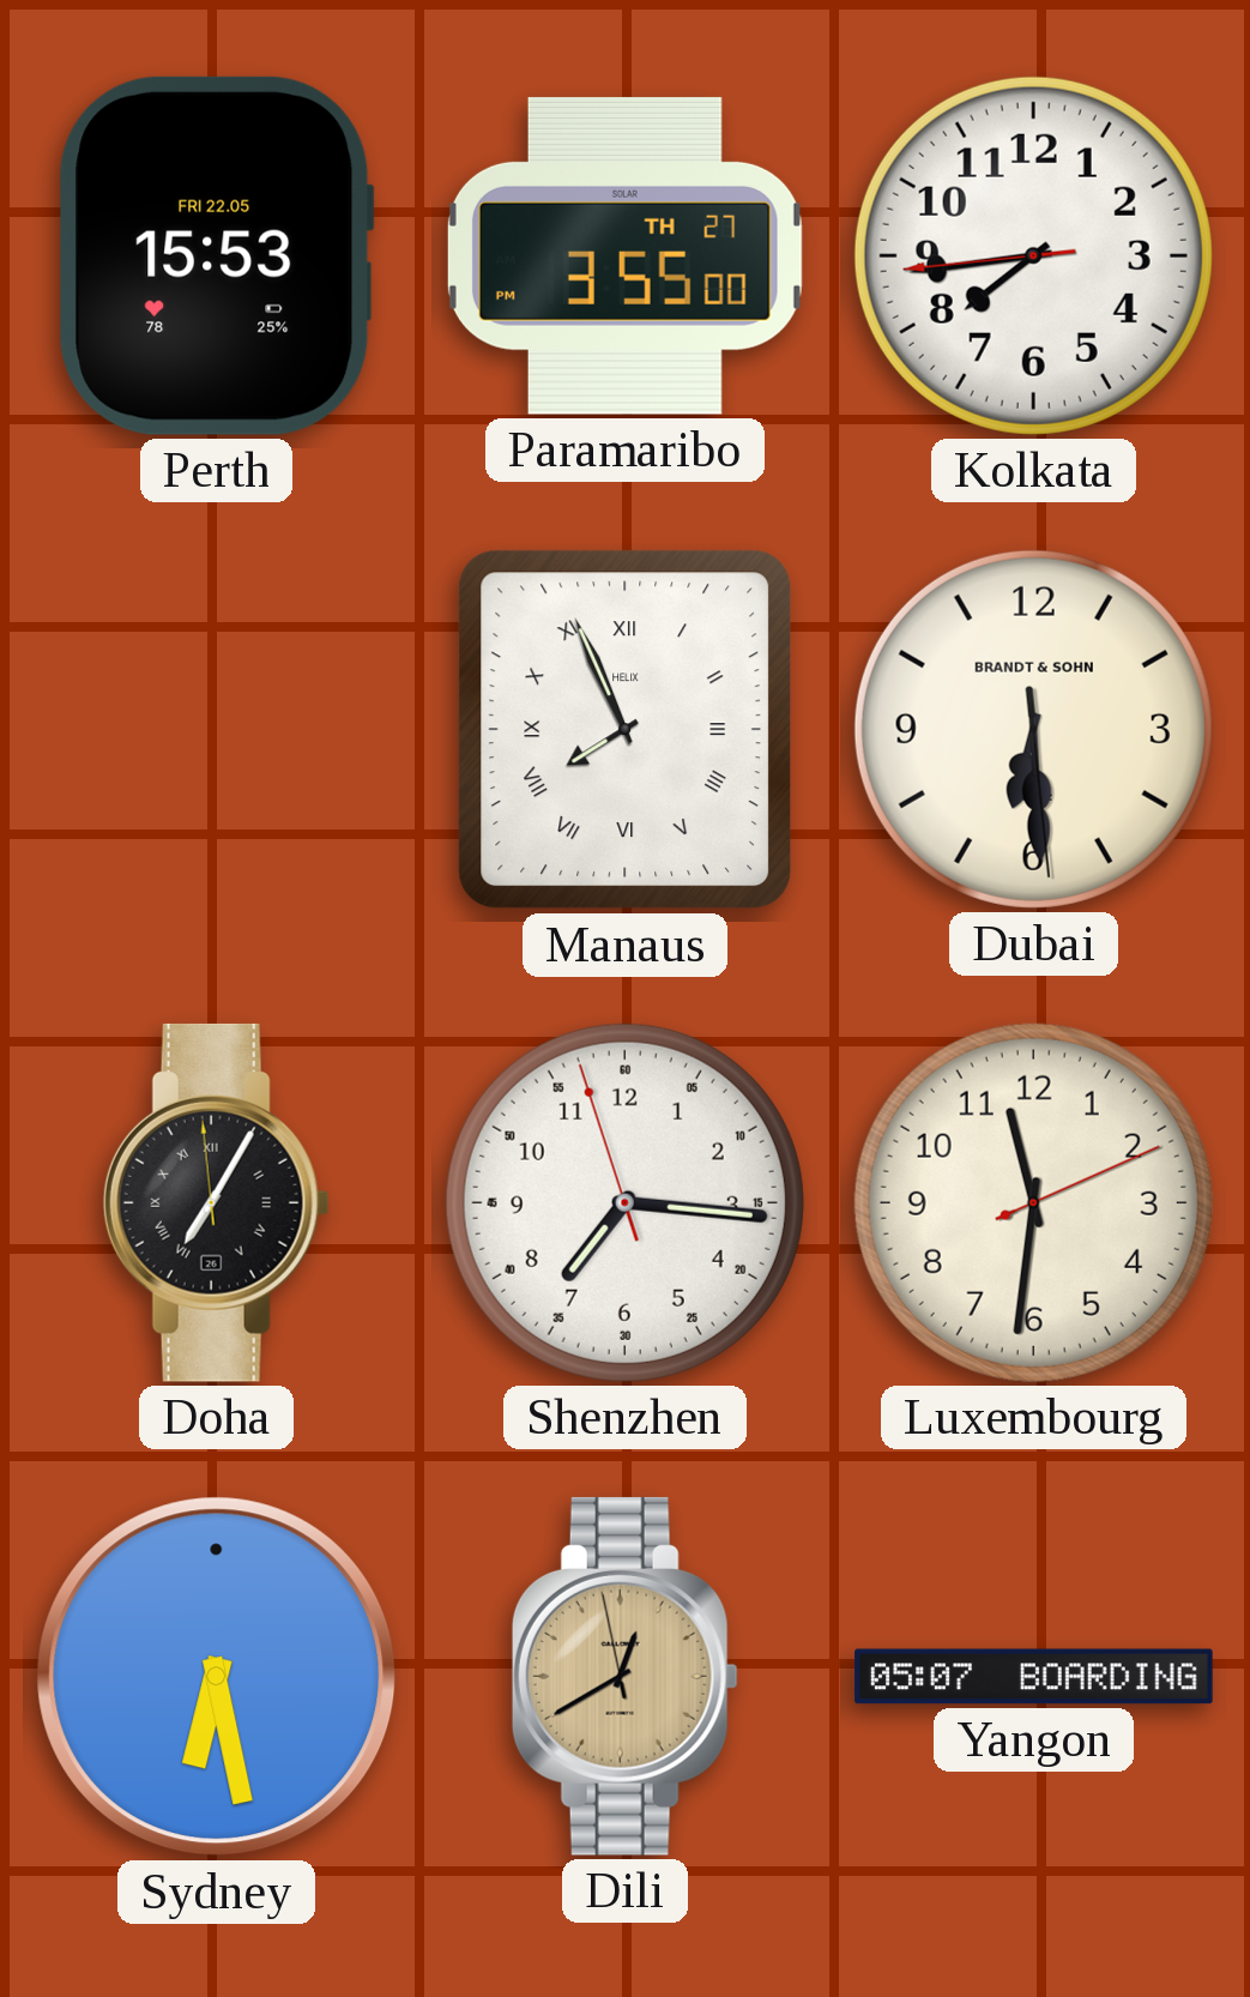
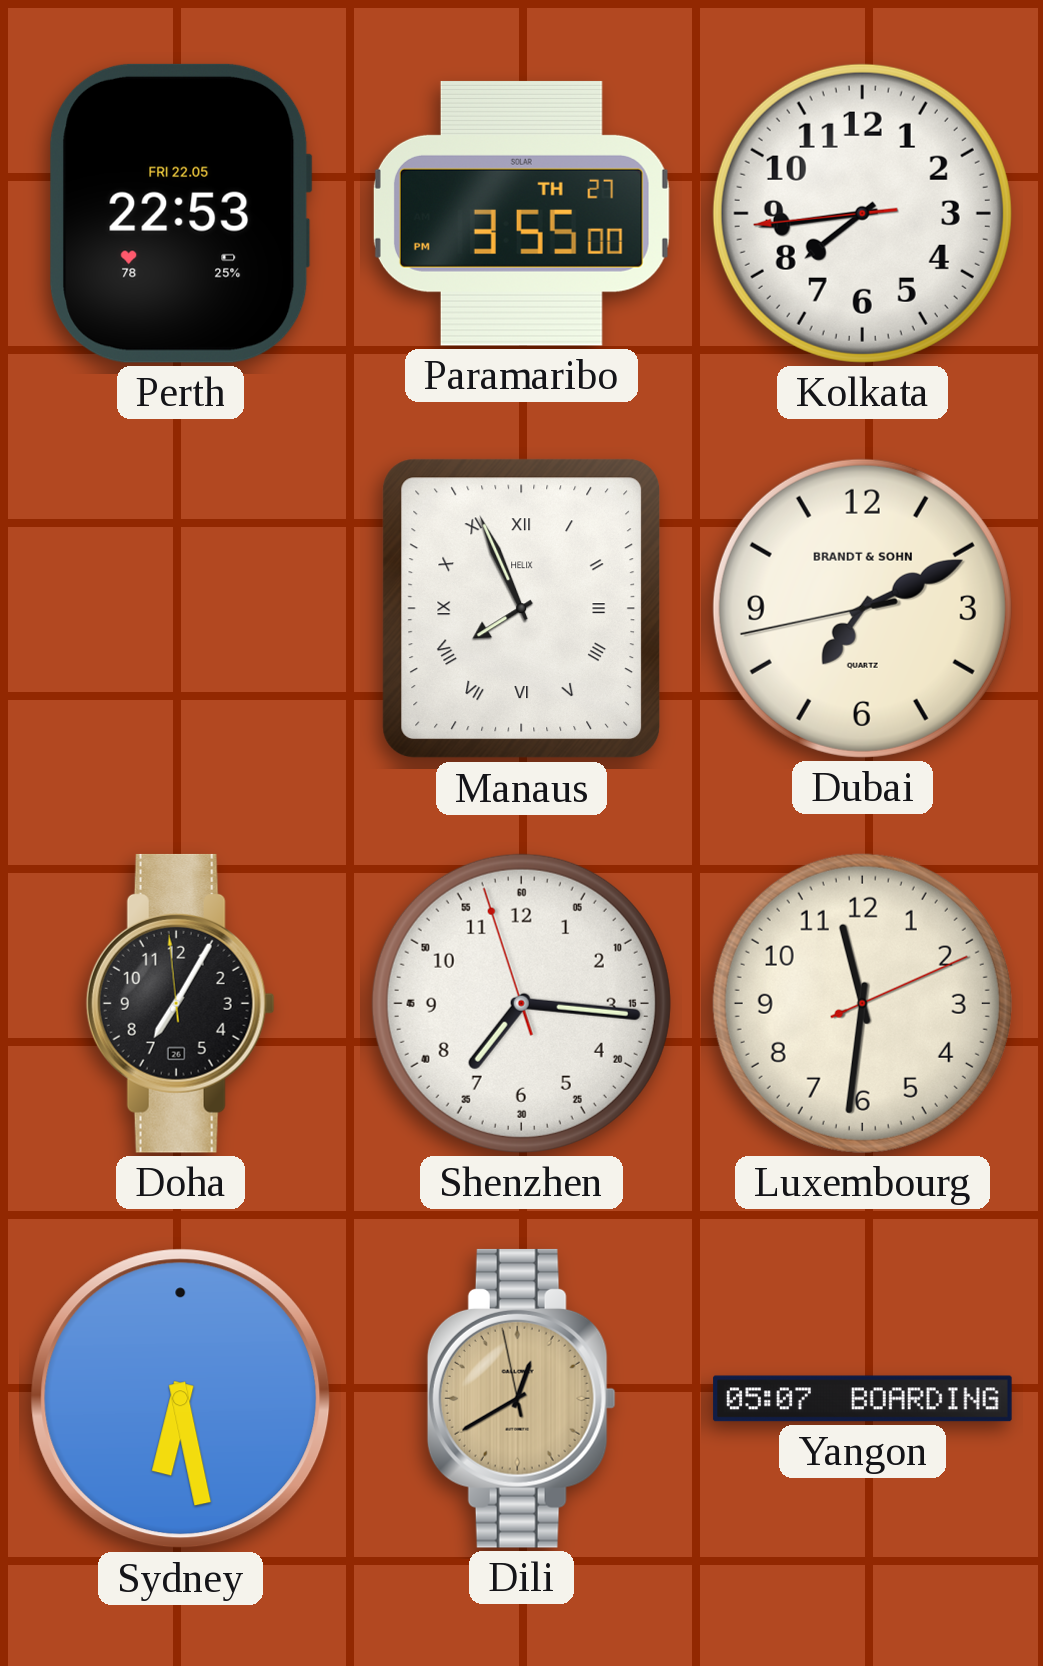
Perth: 15:53 -> 22:53 (180, 213)
Dubai: 6:29 -> 7:10 (862, 608)
Doha numerals: Roman -> Arabic (180, 1003)
